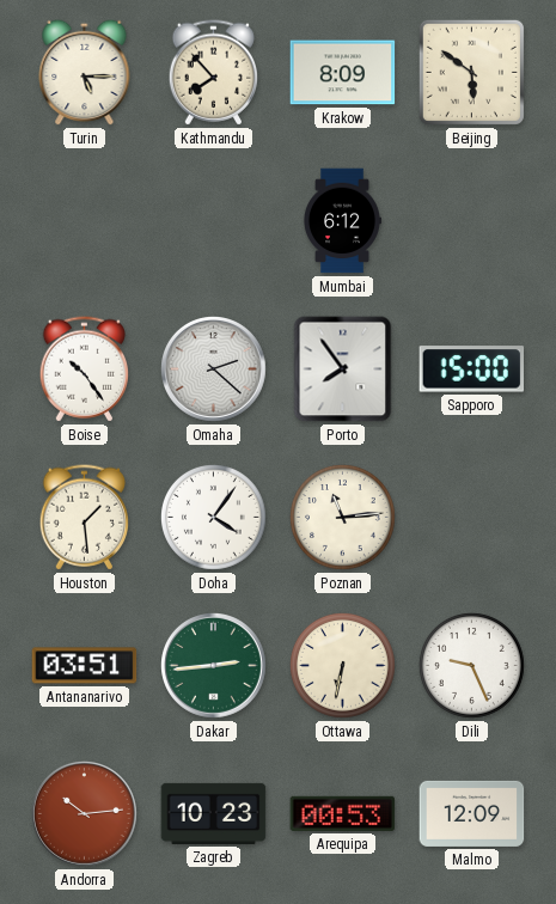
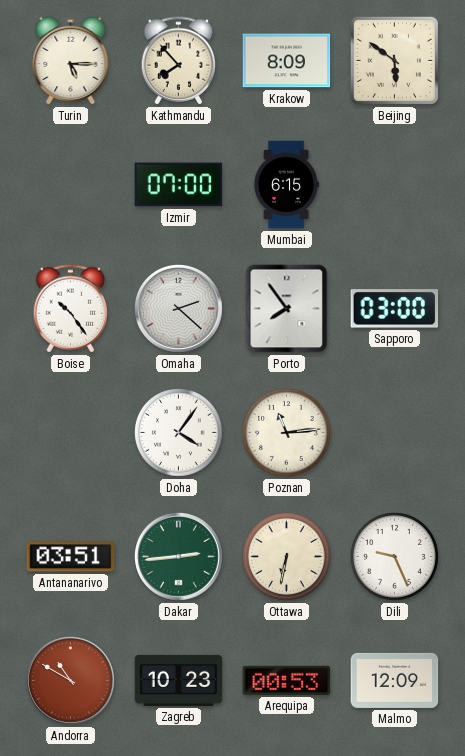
Izmir: none -> 07:00 (179, 185)
Mumbai: 6:12 -> 6:15 (287, 185)
Sapporo: 15:00 -> 03:00 (395, 309)
Houston: 1:29 -> none (84, 518)
Andorra: 10:14 -> 10:50 (71, 681)
